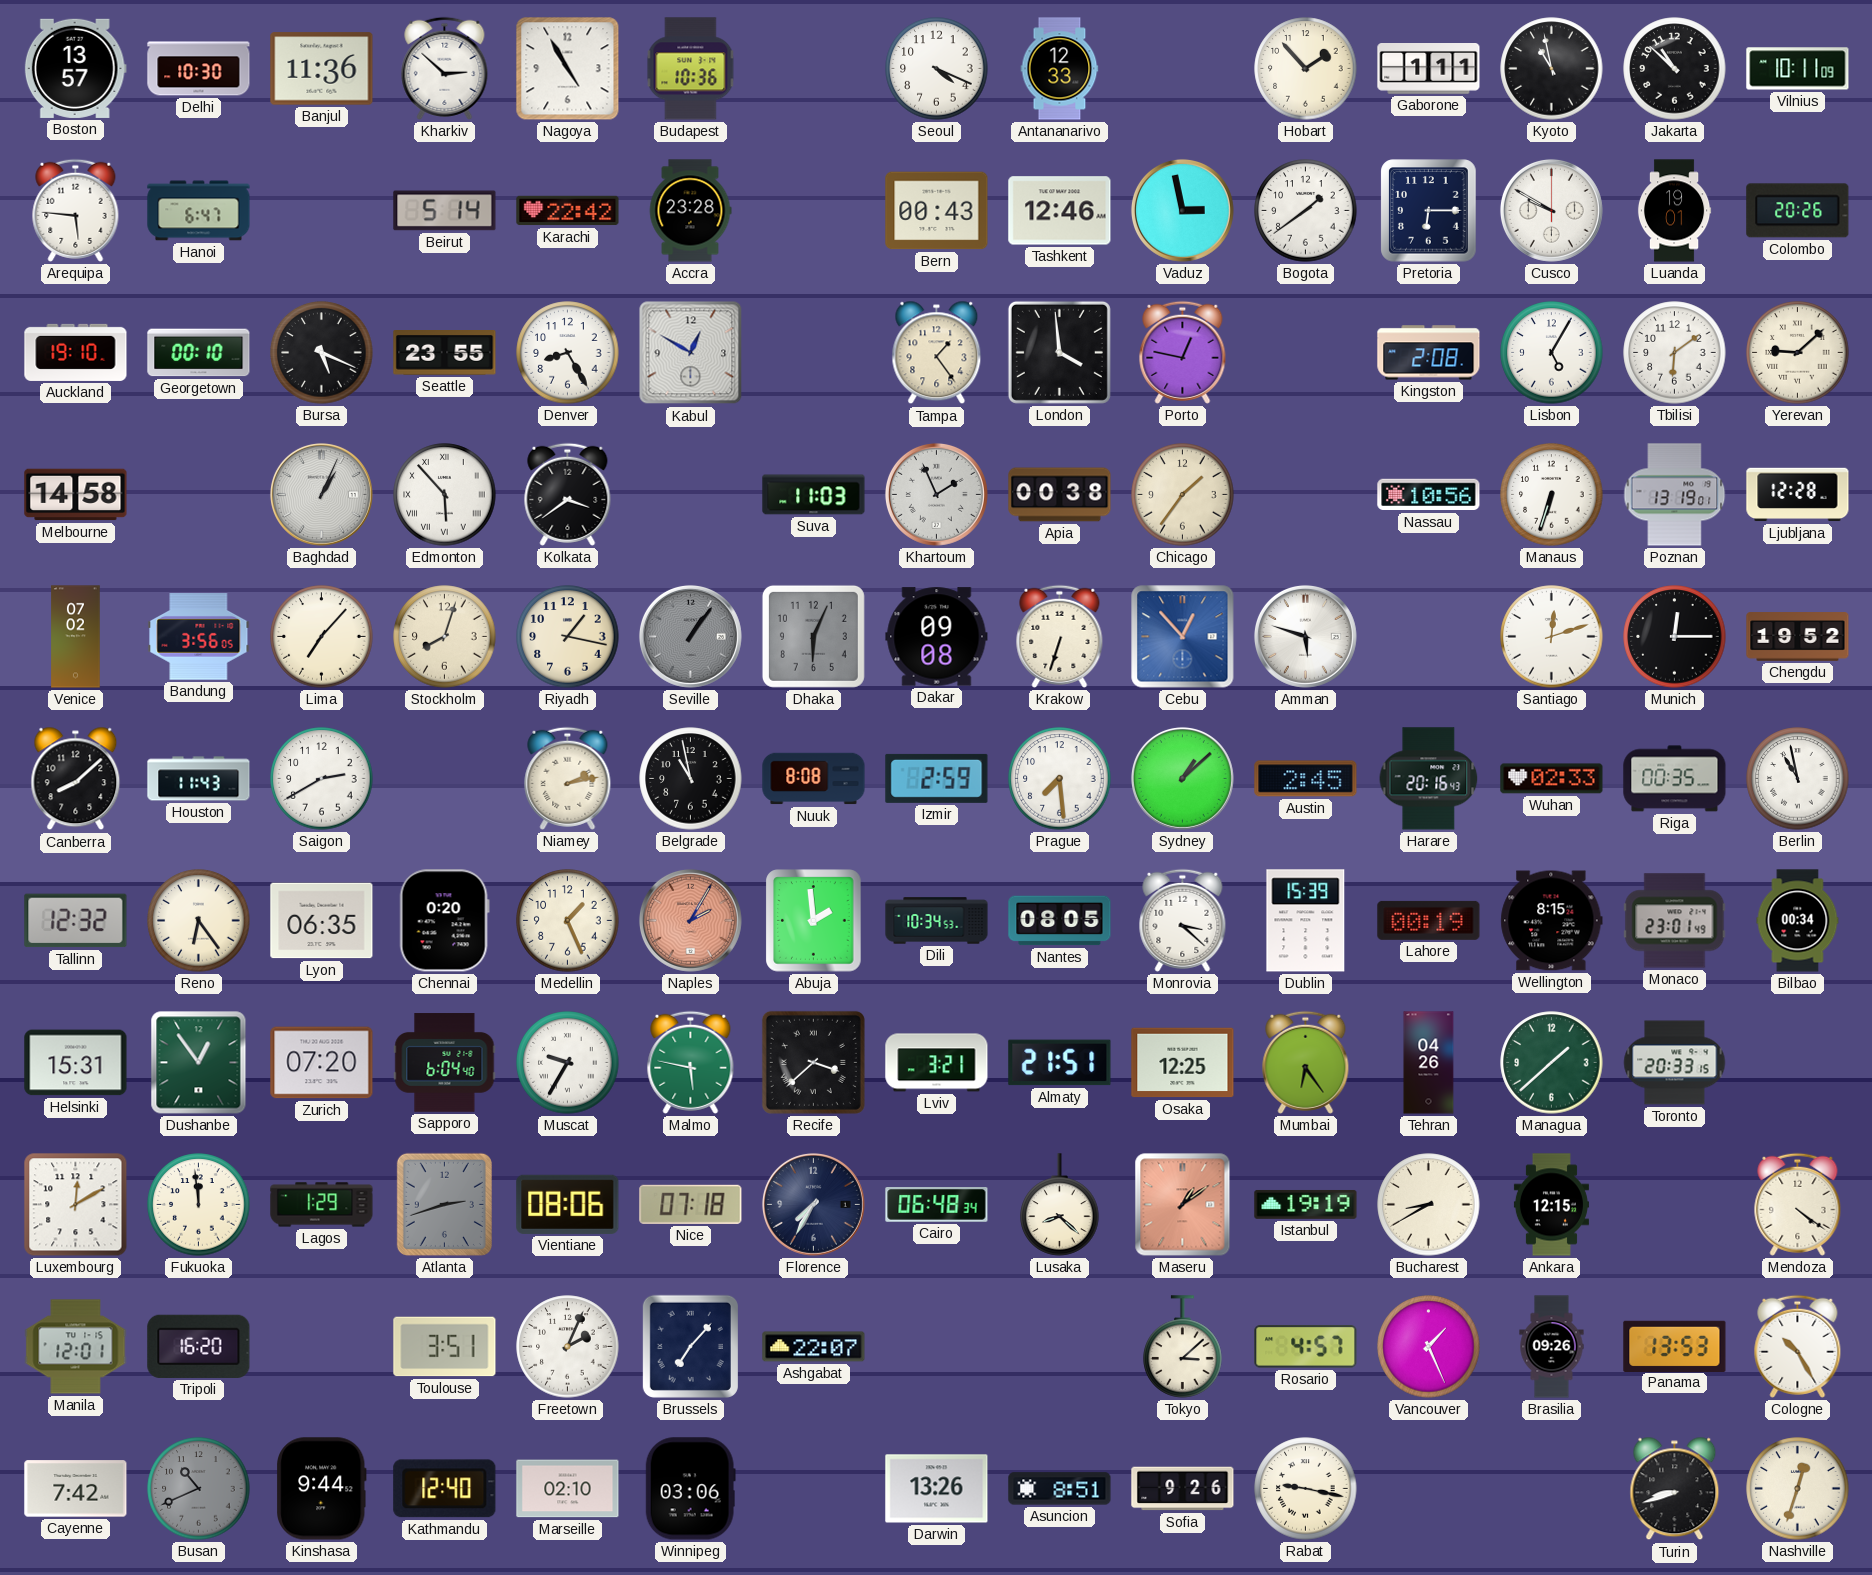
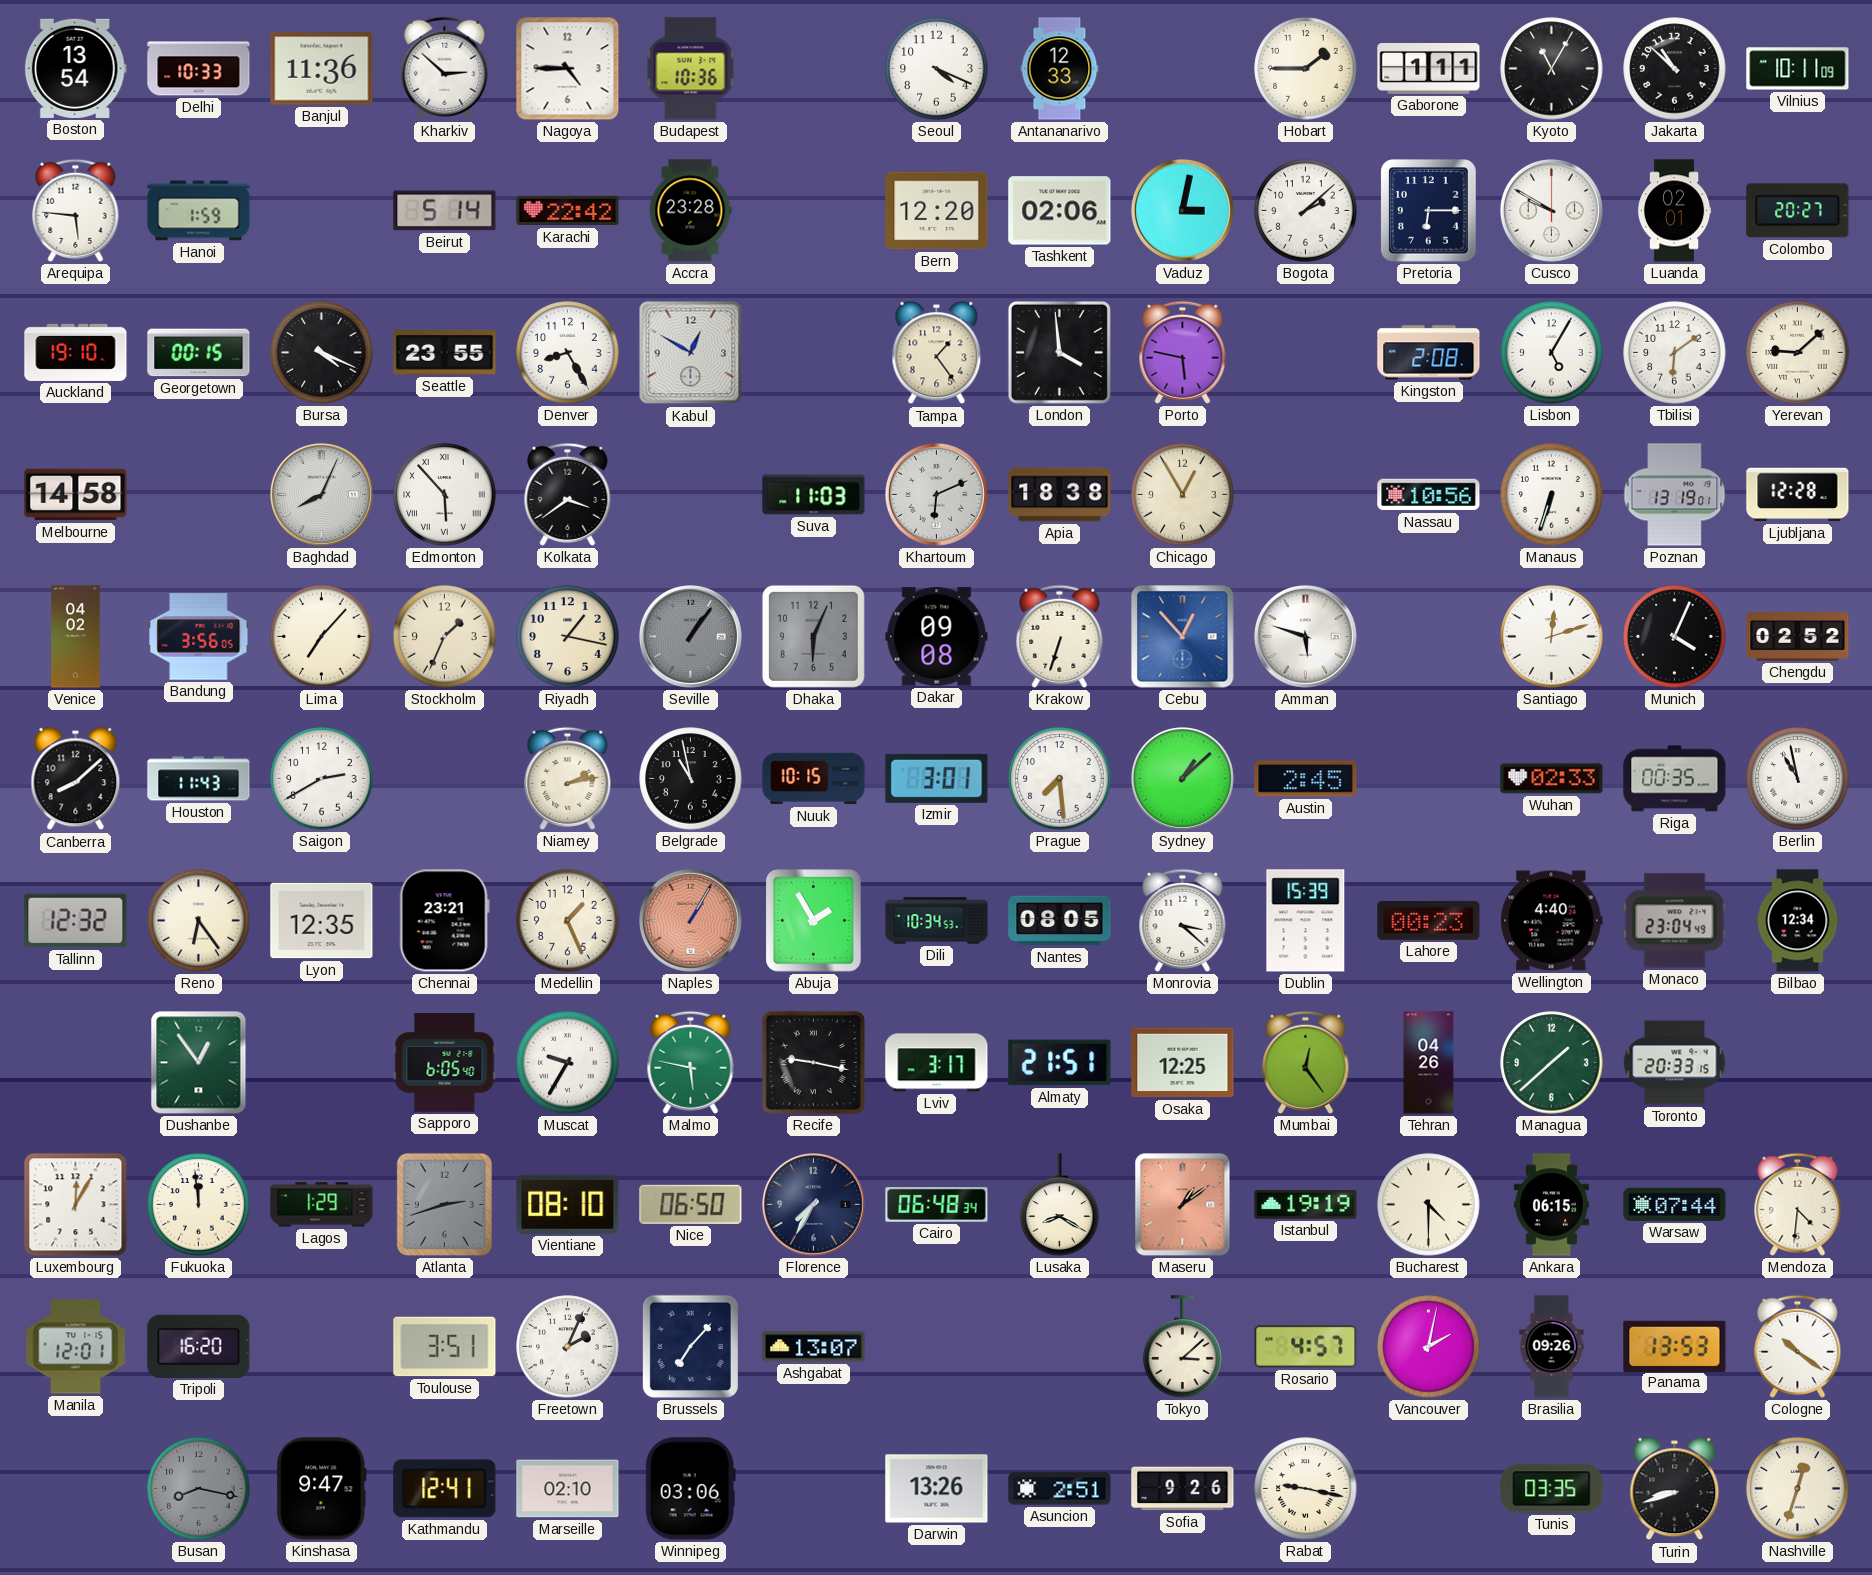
Boston: 13:57 -> 13:54 (75, 68)
Delhi: 10:30 -> 10:33 (199, 69)
Nagoya: 4:55 -> 4:45 (568, 69)
Hobart: 1:53 -> 1:45 (1306, 69)
Kyoto: 10:58 -> 11:05 (1552, 69)
Hanoi: 6:47 -> 1:59 (199, 211)
Bern: 00:43 -> 12:20 (937, 211)
Tashkent: 12:46 -> 02:06 (1060, 211)
Vaduz: 2:58 -> 3:02 (1182, 210)
Bogota: 1:39 -> 2:08 (1306, 211)
Luanda: 19:01 -> 02:01 (1674, 211)
Colombo: 20:26 -> 20:27 (1798, 211)
Georgetown: 00:10 -> 00:15 (199, 353)
Bursa: 5:19 -> 4:19 (322, 353)
Porto: 12:47 -> 5:47 (1183, 352)
Baghdad: 1:04 -> 8:04 (321, 494)
Khartoum: 1:56 -> 6:11 (936, 494)
Apia: 00:38 -> 18:38 (1060, 495)
Chicago: 1:36 -> 12:55 (1183, 495)
Venice: 07:02 -> 04:02 (76, 637)
Stockholm: 8:03 -> 1:34 (445, 637)
Munich: 12:15 -> 4:04 (1675, 637)
Chengdu: 19:52 -> 02:52 (1798, 637)
Nuuk: 8:08 -> 10:15 (814, 779)
Izmir: 2:59 -> 3:01 (937, 778)
Harare: 20:16 -> none (1429, 779)
Lyon: 06:35 -> 12:35 (322, 921)
Chennai: 0:20 -> 23:21 (444, 921)
Naples: 2:05 -> 1:05 (690, 920)
Abuja: 1:59 -> 1:55 (814, 921)
Lahore: 00:19 -> 00:23 (1429, 920)
Wellington: 8:15 -> 4:40 (1552, 921)
Monaco: 23:01 -> 23:04 (1675, 921)
Bilbao: 00:34 -> 12:34 (1798, 921)
Helsinki: 15:31 -> none (76, 1063)
Zurich: 07:20 -> none (322, 1063)
Sapporo: 6:04 -> 6:05 (445, 1063)
Recife: 3:38 -> 9:17 (813, 1062)
Lviv: 3:21 -> 3:17 (937, 1063)
Mumbai: 6:24 -> 12:24 (1306, 1062)
Luxembourg: 12:10 -> 12:05 (76, 1205)
Vientiane: 08:06 -> 08:10 (568, 1204)
Nice: 07:18 -> 06:50 (691, 1204)
Lusaka: 8:22 -> 8:20 (1060, 1205)
Bucharest: 8:40 -> 4:30 (1429, 1205)
Ankara: 12:15 -> 06:15 (1551, 1205)
Warsaw: none -> 07:44 (1675, 1204)
Mendoza: 4:21 -> 4:31 (1798, 1204)
Ashgabat: 22:07 -> 13:07 (814, 1347)
Vancouver: 1:26 -> 2:02 (1429, 1347)
Cologne: 10:25 -> 10:21 (1798, 1346)
Cayenne: 7:42 -> none (76, 1489)
Busan: 10:41 -> 8:17 (199, 1489)
Kinshasa: 9:44 -> 9:47 (321, 1489)
Kathmandu: 12:40 -> 12:41 (445, 1489)
Asuncion: 8:51 -> 2:51 (1060, 1489)
Tunis: none -> 03:35 (1552, 1489)
